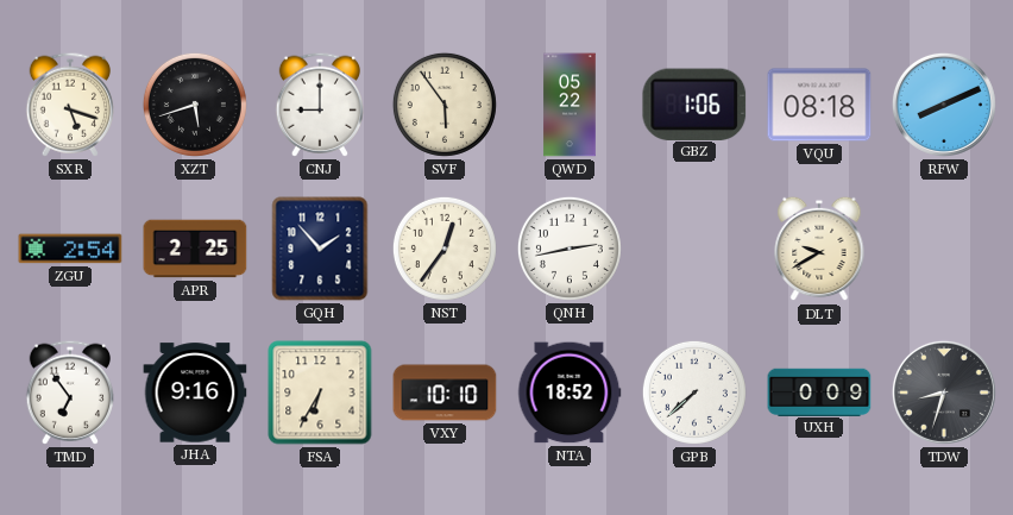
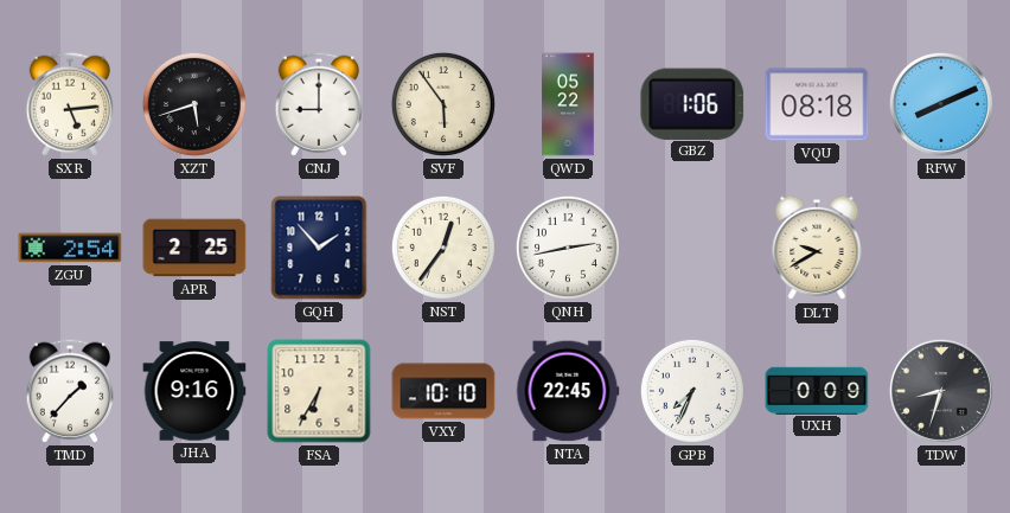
SXR: 5:18 -> 5:14 (69, 104)
TMD: 6:54 -> 1:37 (69, 391)
NTA: 18:52 -> 22:45 (568, 391)
GPB: 7:38 -> 7:34 (692, 391)
